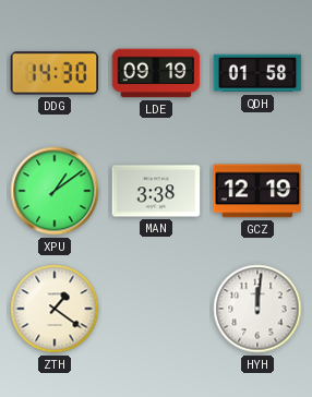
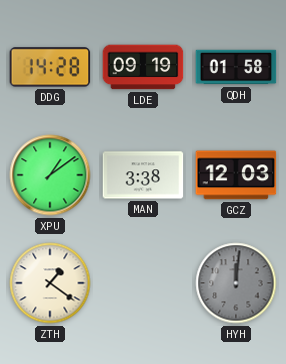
DDG: 14:30 -> 14:28 (50, 67)
GCZ: 12:19 -> 12:03 (236, 175)
HYH dial: white -> grey (236, 283)
